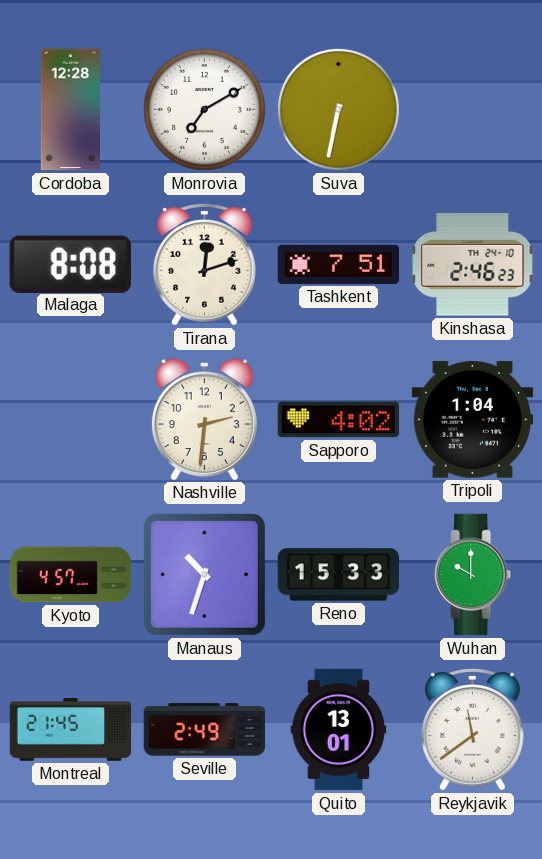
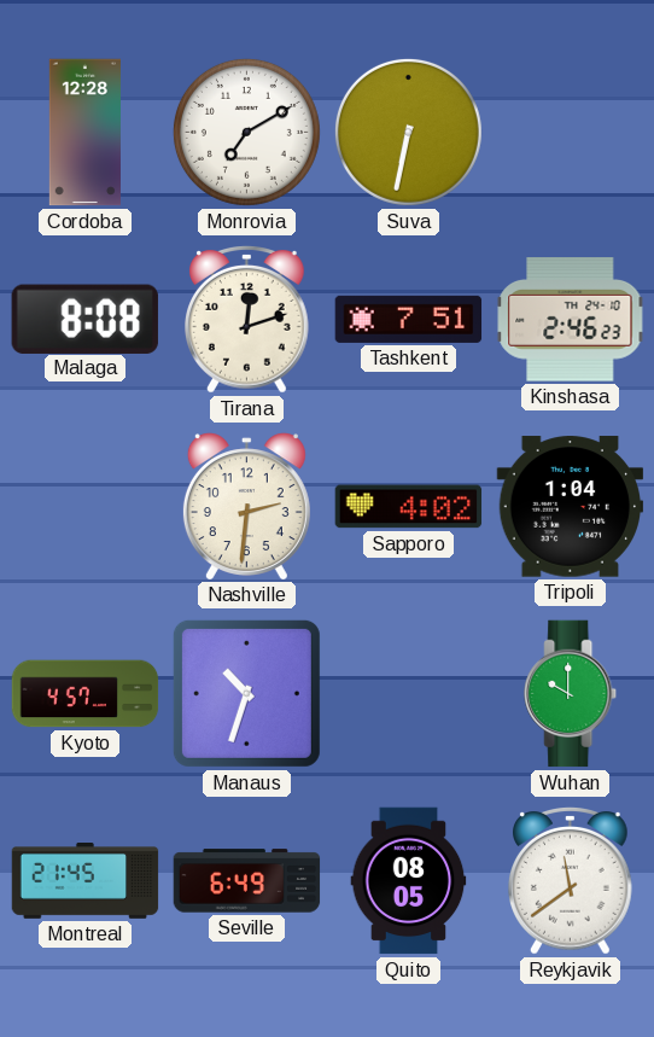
Reno: 15:33 -> none (339, 575)
Seville: 2:49 -> 6:49 (247, 881)
Quito: 13:01 -> 08:05 (409, 881)
